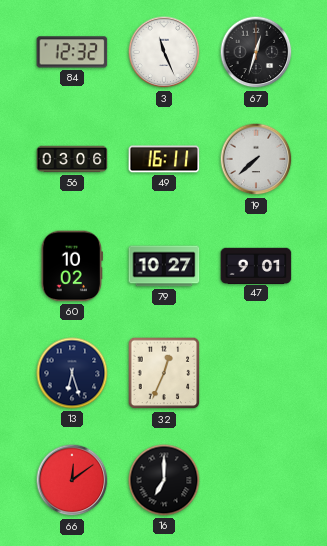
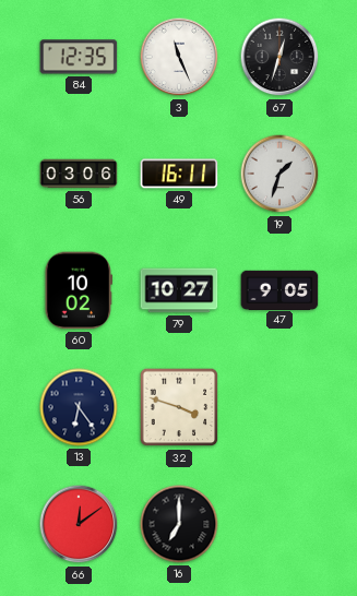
84: 12:32 -> 12:35 (79, 57)
19: 7:38 -> 1:33 (279, 174)
47: 9:01 -> 9:05 (279, 289)
13: 6:27 -> 6:24 (79, 407)
32: 12:34 -> 3:48 (179, 407)
